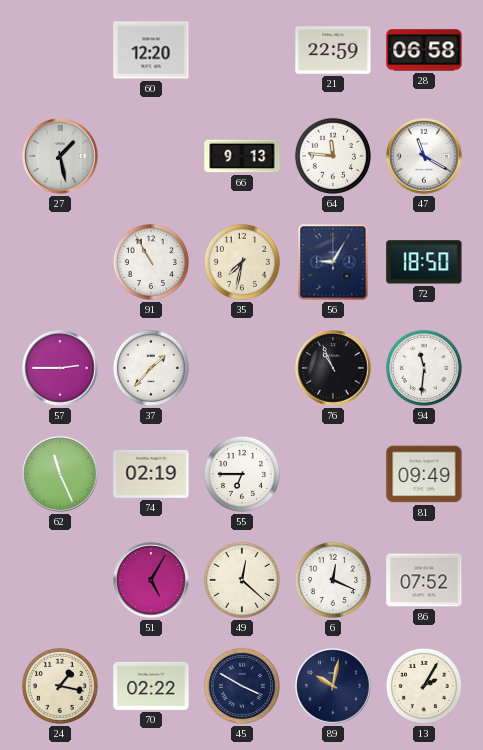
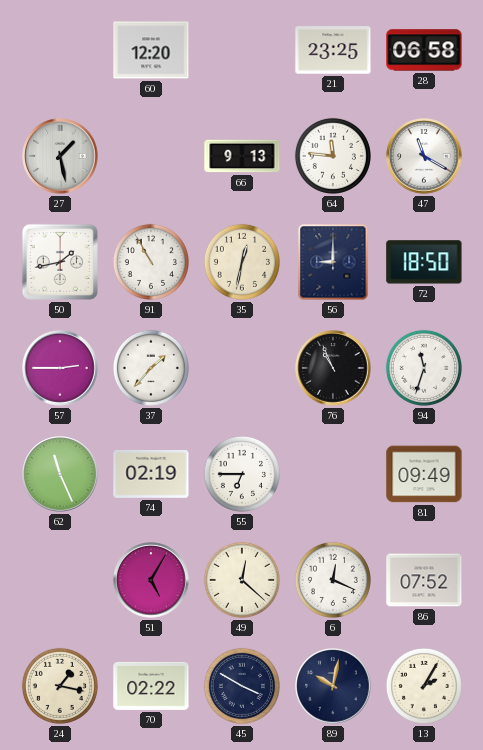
21: 22:59 -> 23:25 (333, 50)
50: none -> 1:43 (60, 262)
35: 7:32 -> 12:32 (242, 262)
56: 9:05 -> 9:00 (333, 262)
94: 11:31 -> 11:33 (424, 368)
